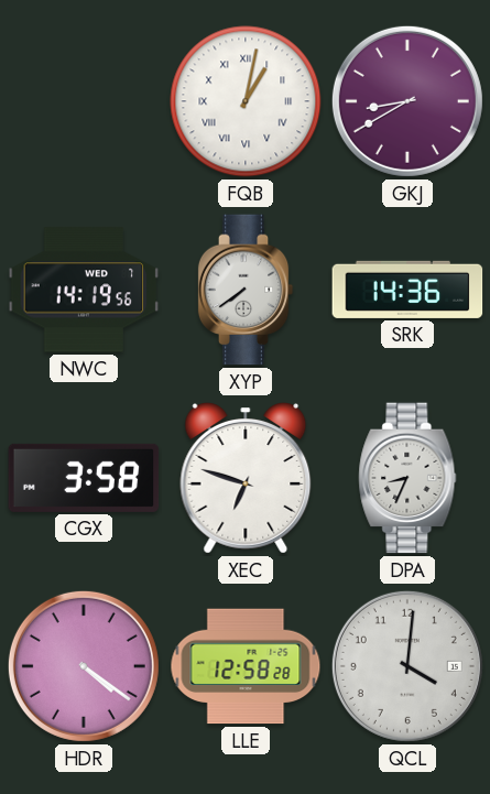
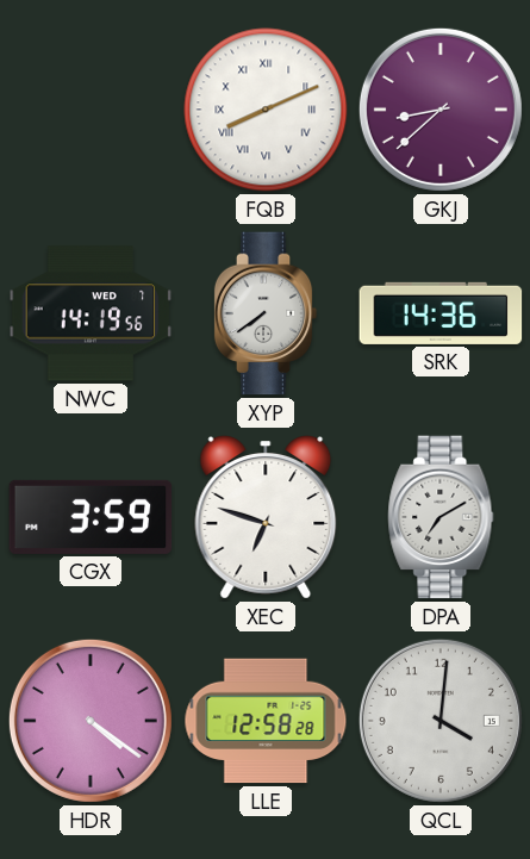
FQB: 1:02 -> 8:11 (266, 110)
GKJ: 8:40 -> 8:38 (441, 110)
CGX: 3:58 -> 3:59 (91, 517)
DPA: 8:34 -> 7:10 (441, 517)
